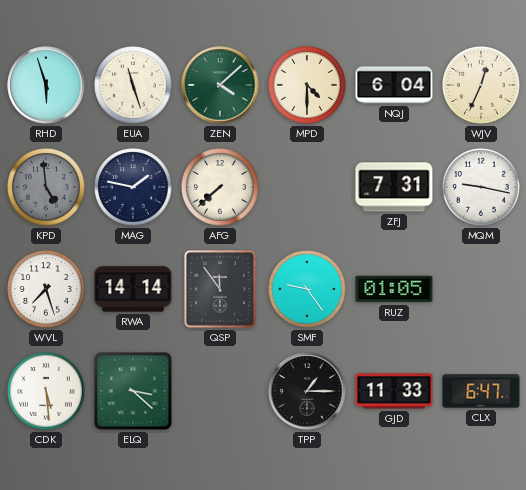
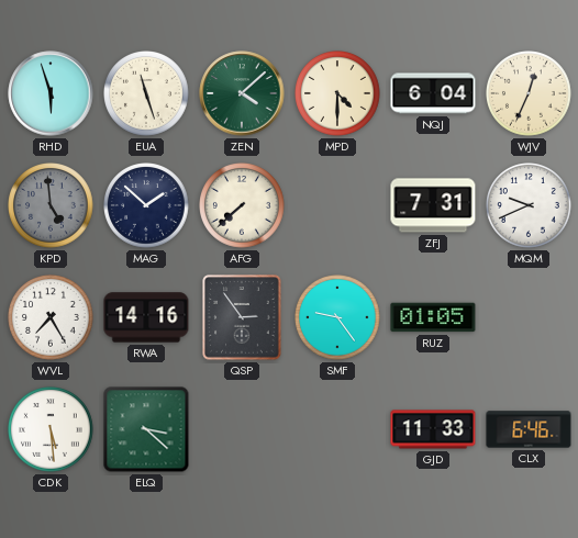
MAG: 1:47 -> 1:52 (146, 205)
MQM: 9:17 -> 9:41 (529, 205)
WVL: 7:27 -> 7:25 (51, 317)
RWA: 14:14 -> 14:16 (146, 317)
QSP: 11:54 -> 2:54 (242, 317)
TPP: 1:15 -> none (307, 391)
CLX: 6:47 -> 6:46 (529, 429)
